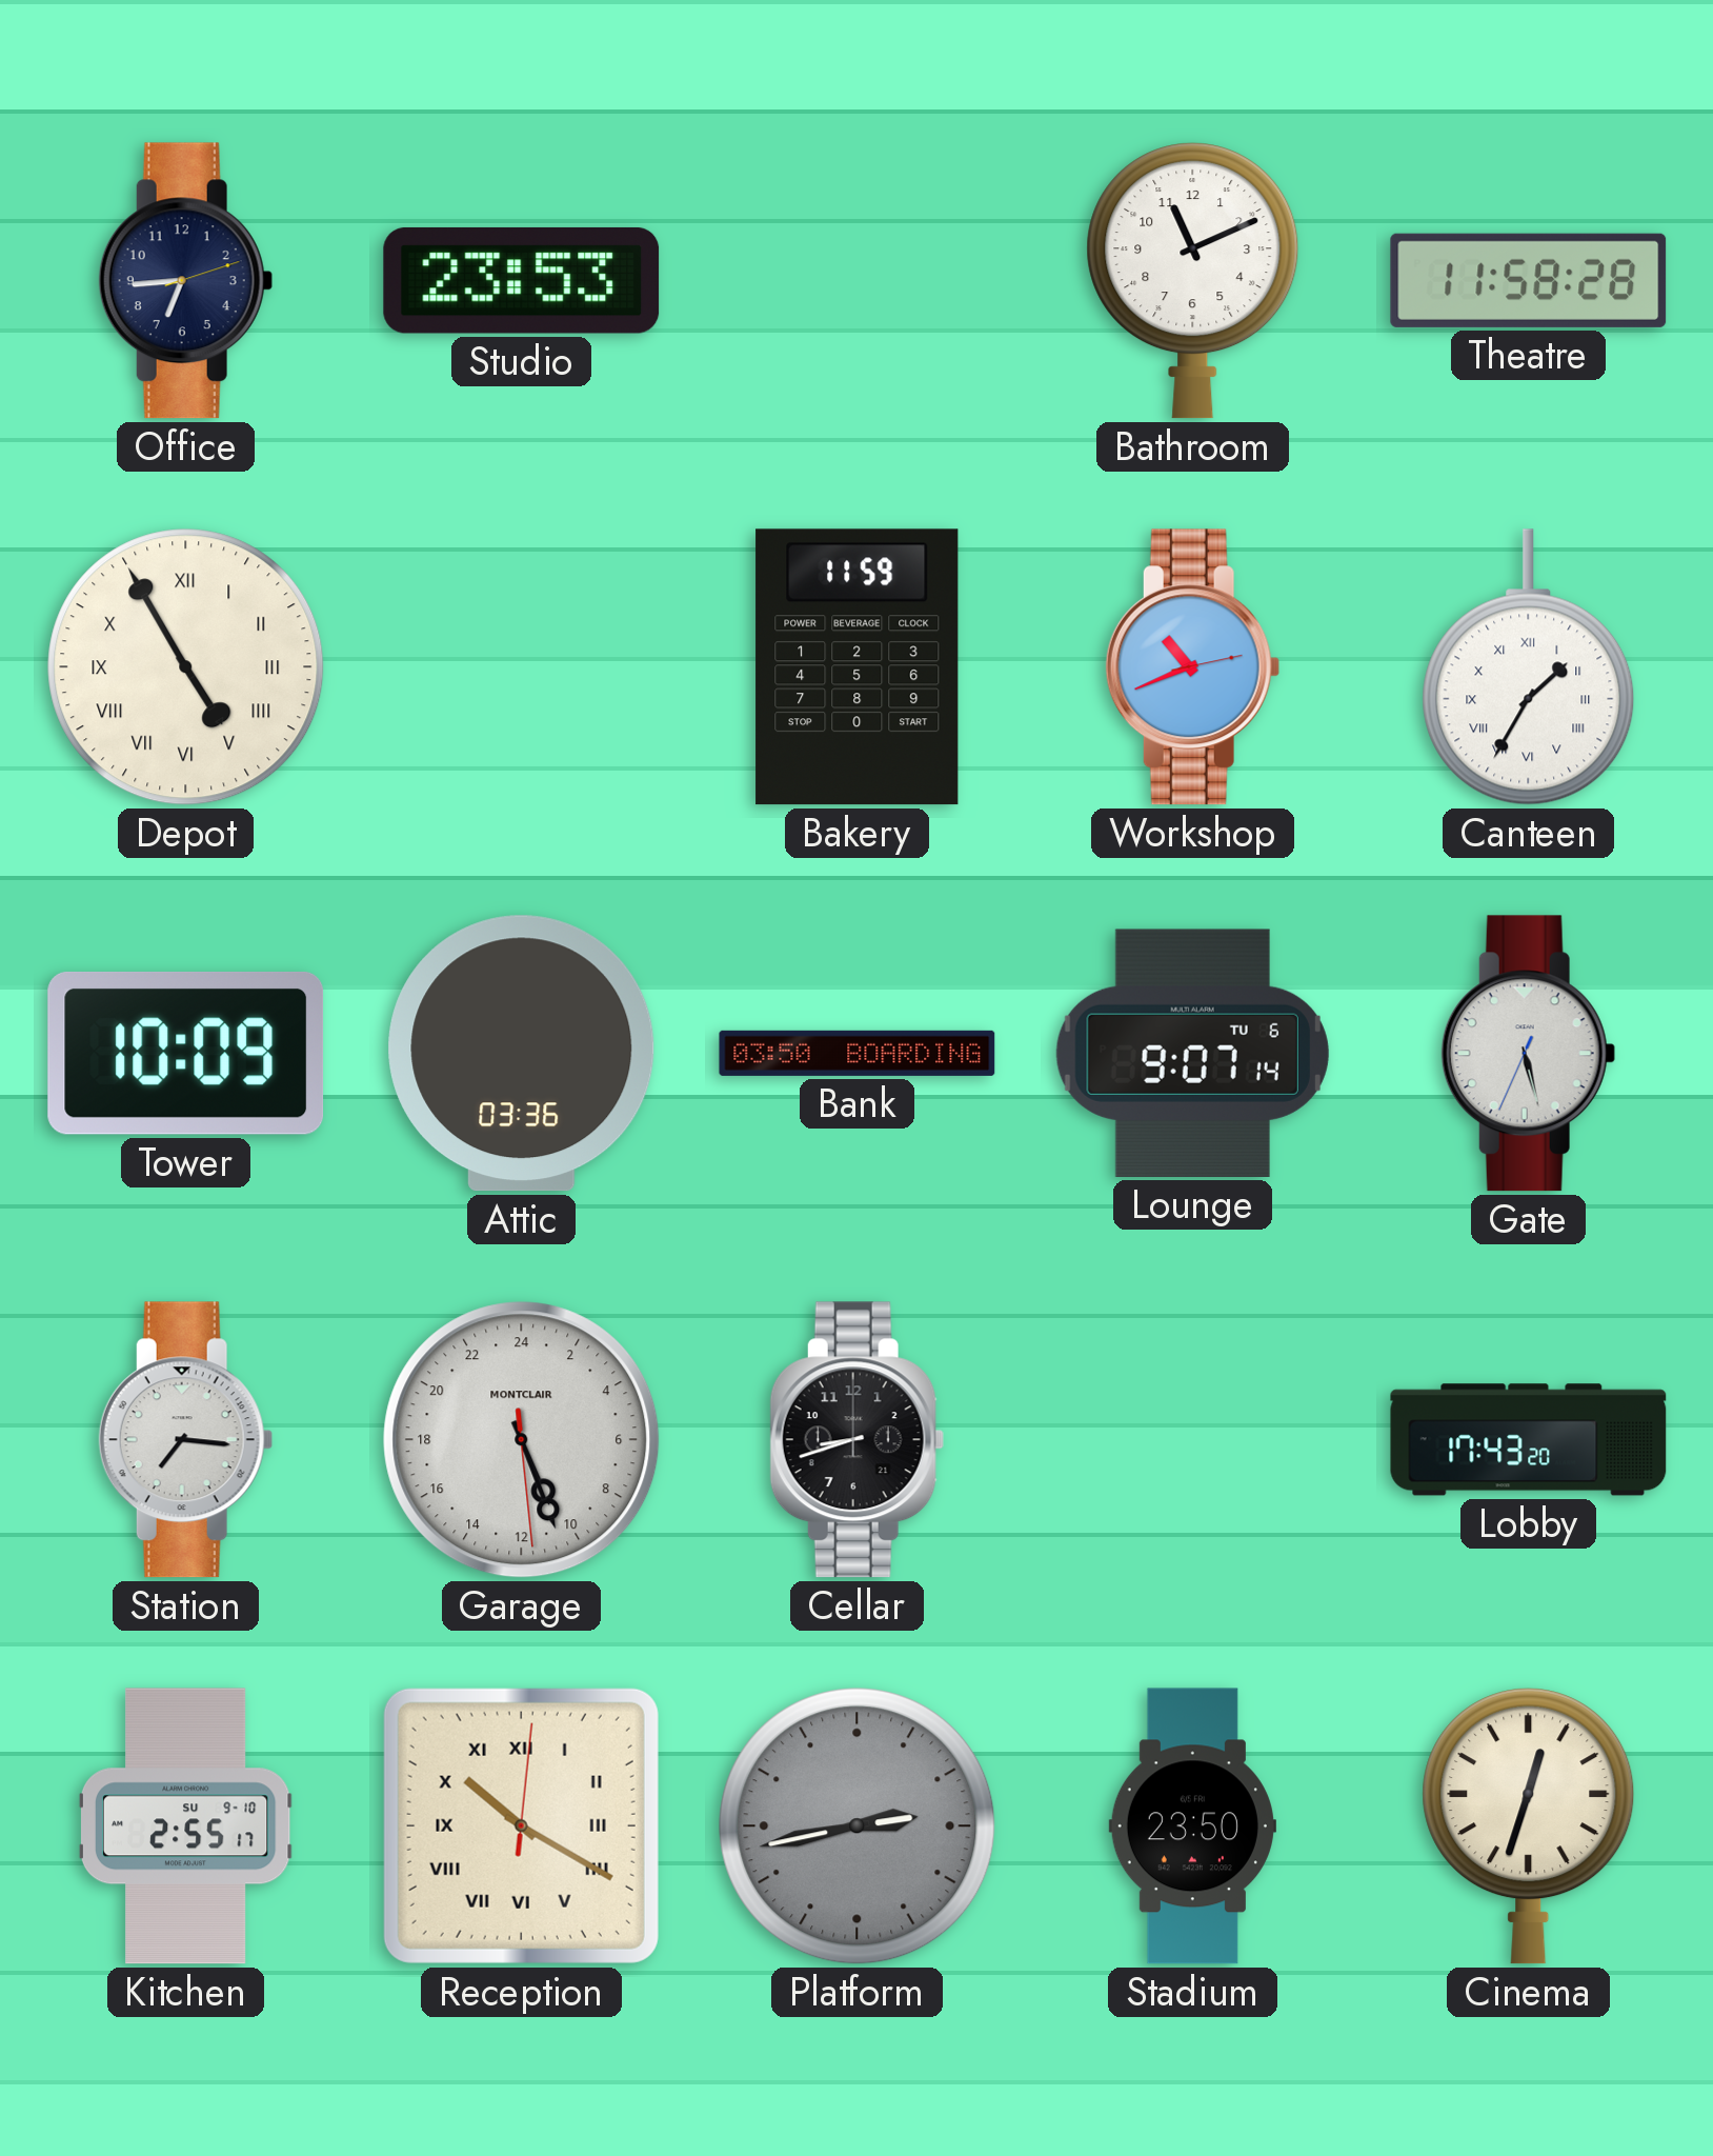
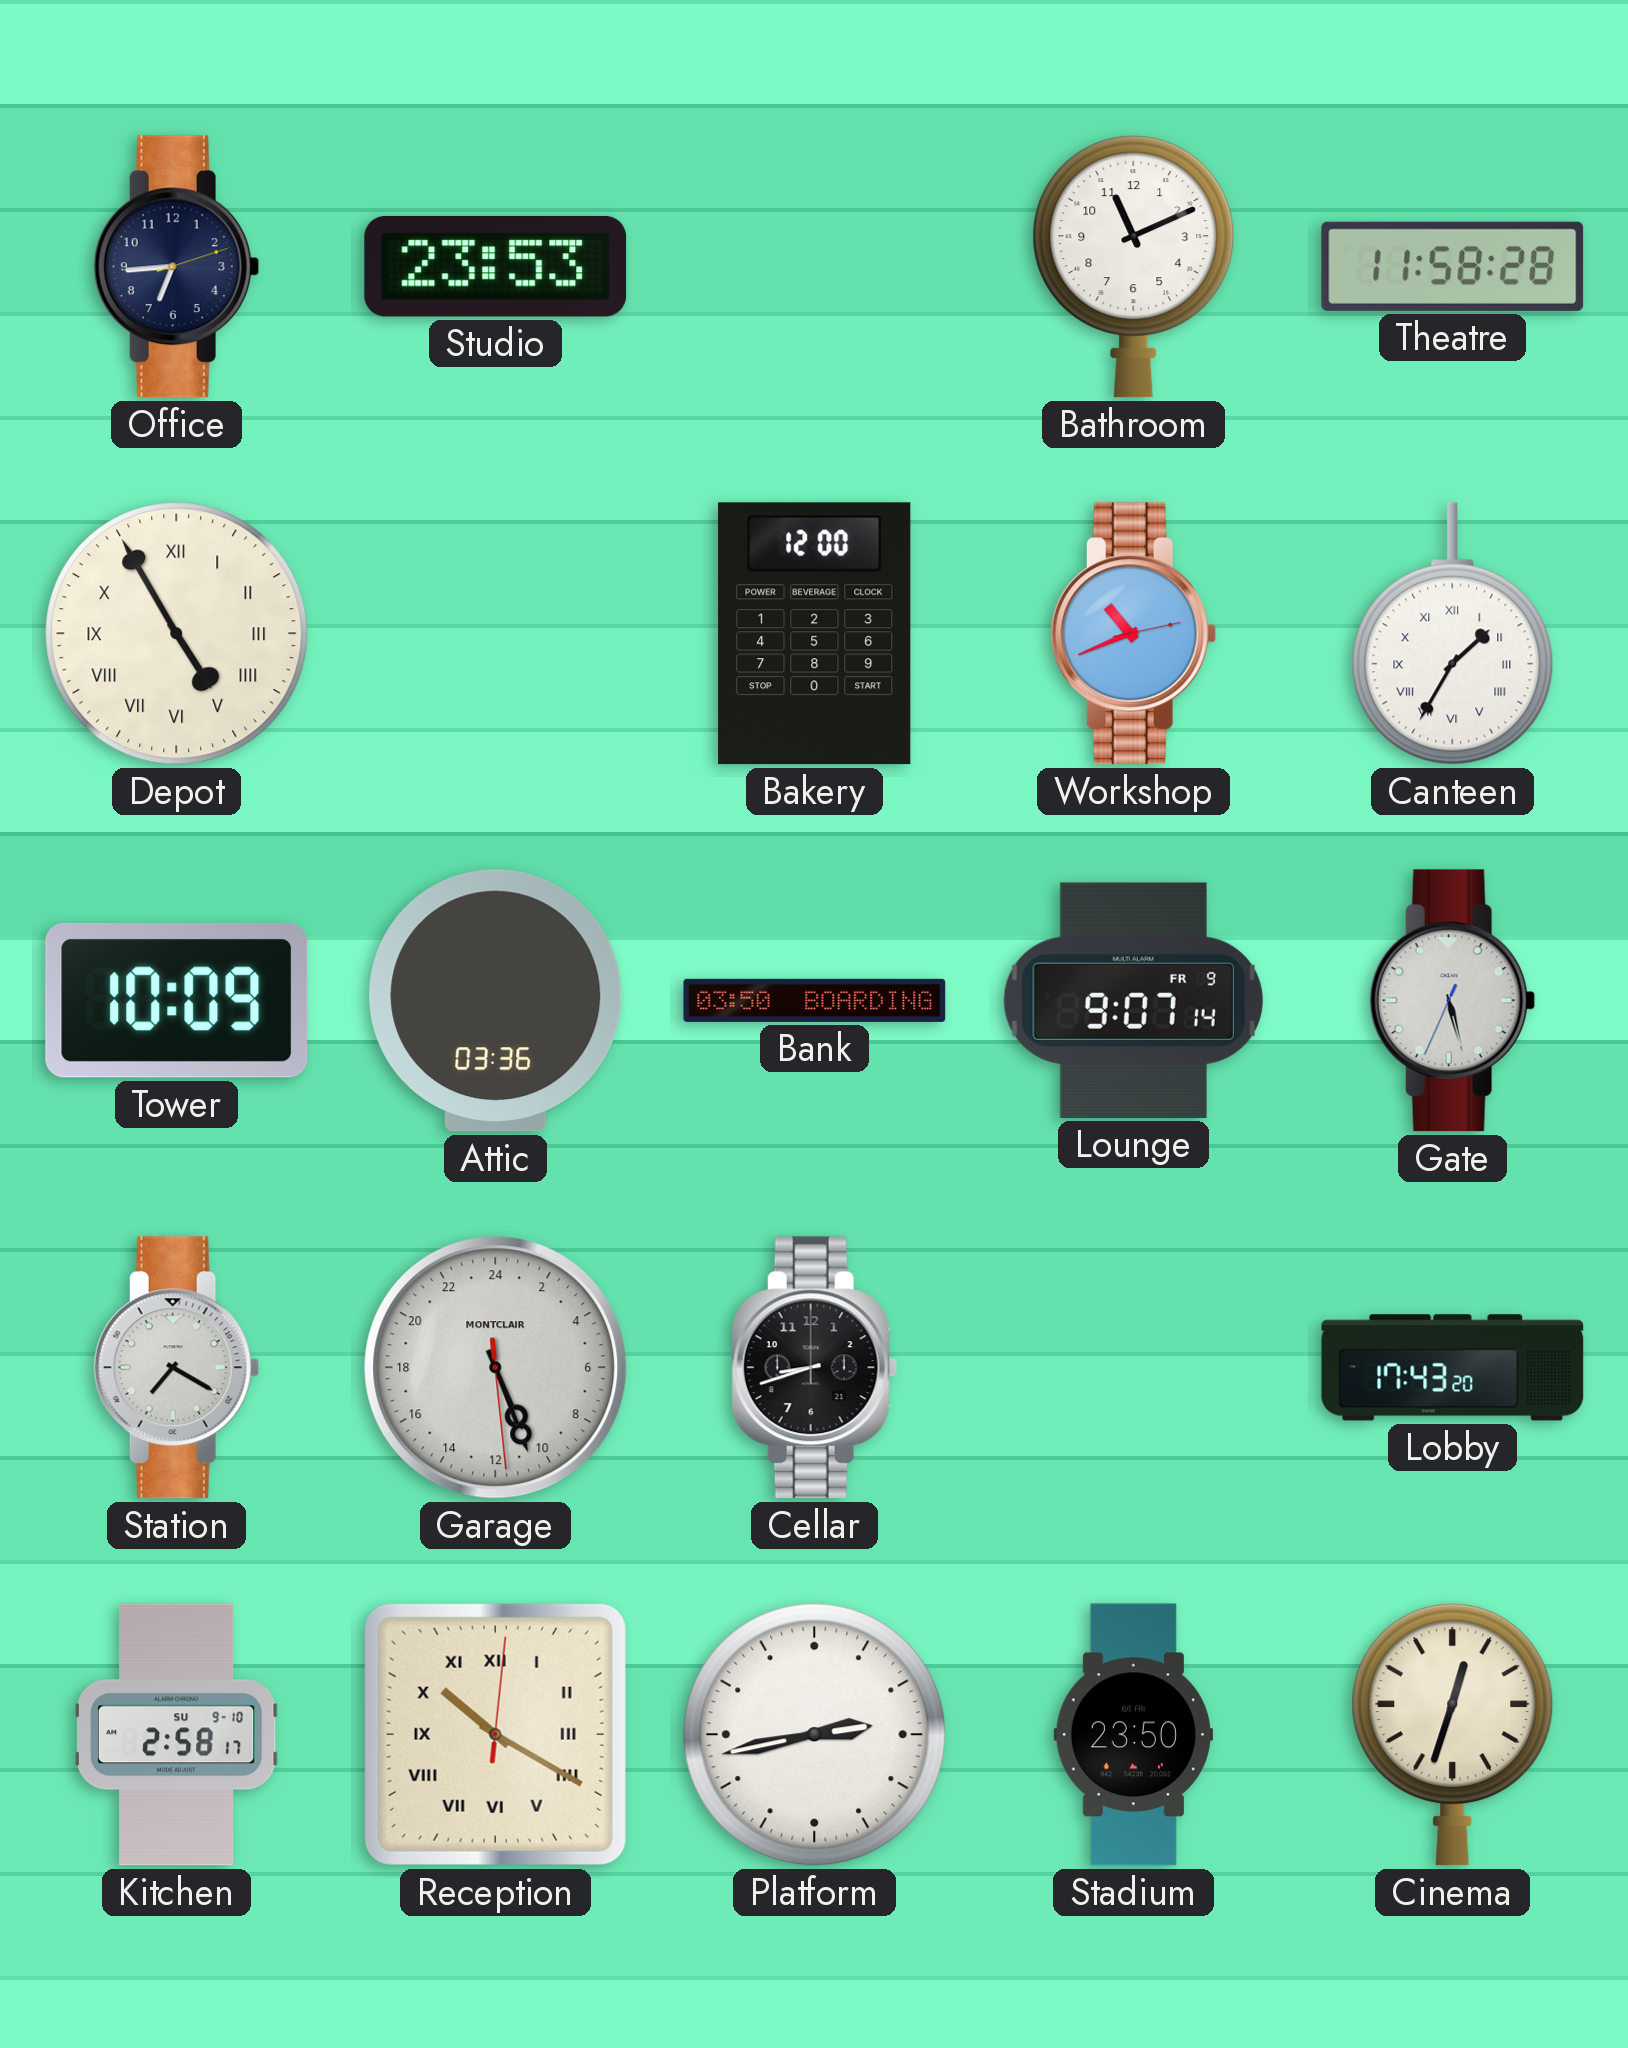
Bakery: 11:59 -> 12:00 (815, 634)
Lounge date: TU 6 -> FR 9 (1133, 1000)
Station: 7:16 -> 7:20 (176, 1368)
Kitchen: 2:55 -> 2:58 (176, 1735)
Platform dial: grey -> white (815, 1735)
